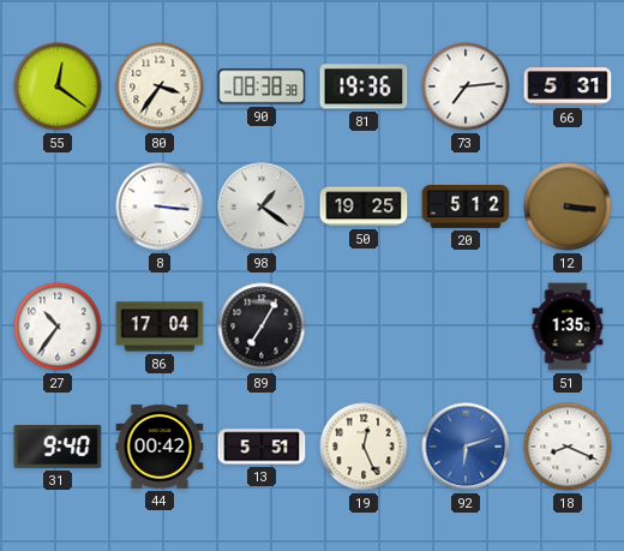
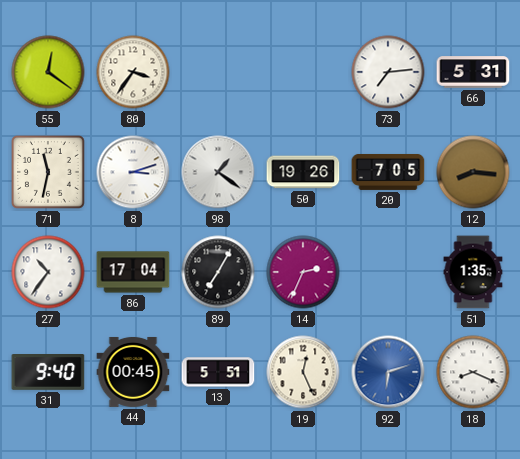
90: 08:38 -> none (262, 86)
81: 19:36 -> none (364, 86)
71: none -> 11:32 (48, 172)
8: 3:16 -> 3:12 (133, 172)
50: 19:25 -> 19:26 (303, 172)
20: 5:12 -> 7:05 (388, 172)
12: 3:16 -> 8:16 (473, 172)
14: none -> 2:34 (303, 272)
44: 00:42 -> 00:45 (133, 372)
